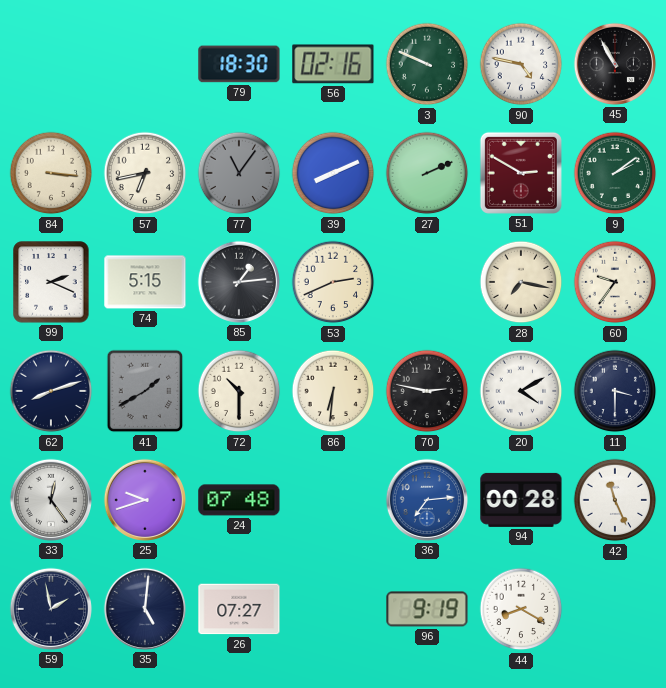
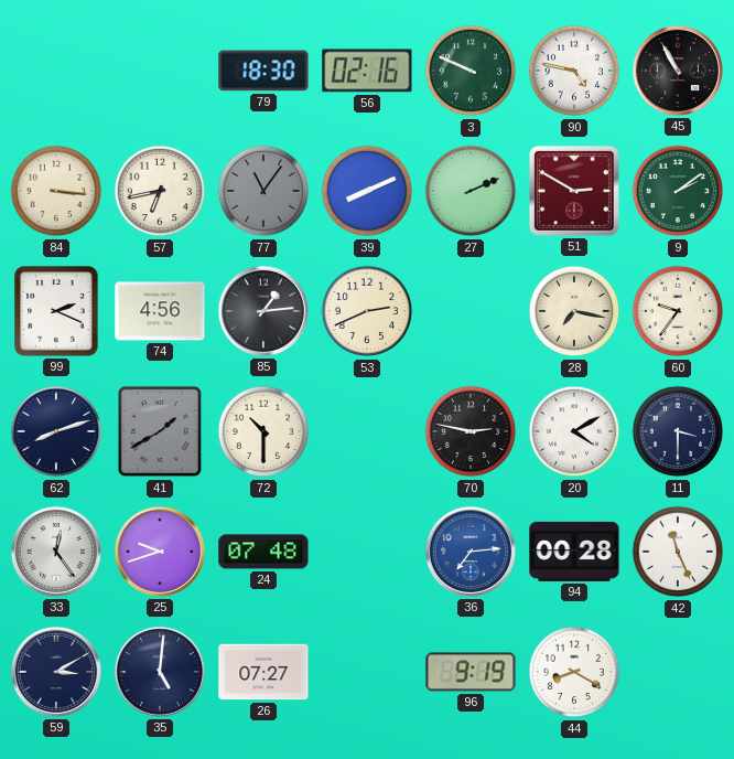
74: 5:15 -> 4:56 (160, 311)
86: 6:31 -> none (333, 391)
59: 1:58 -> 3:10 (56, 672)
